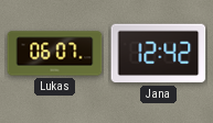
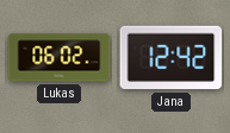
Lukas: 06:07 -> 06:02 (60, 58)
